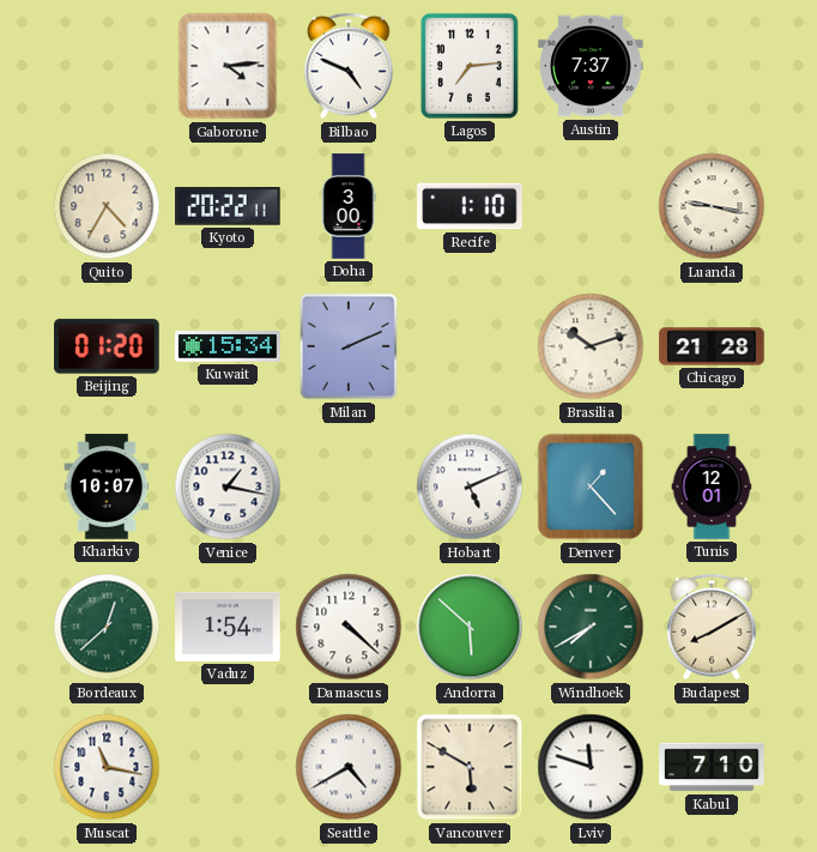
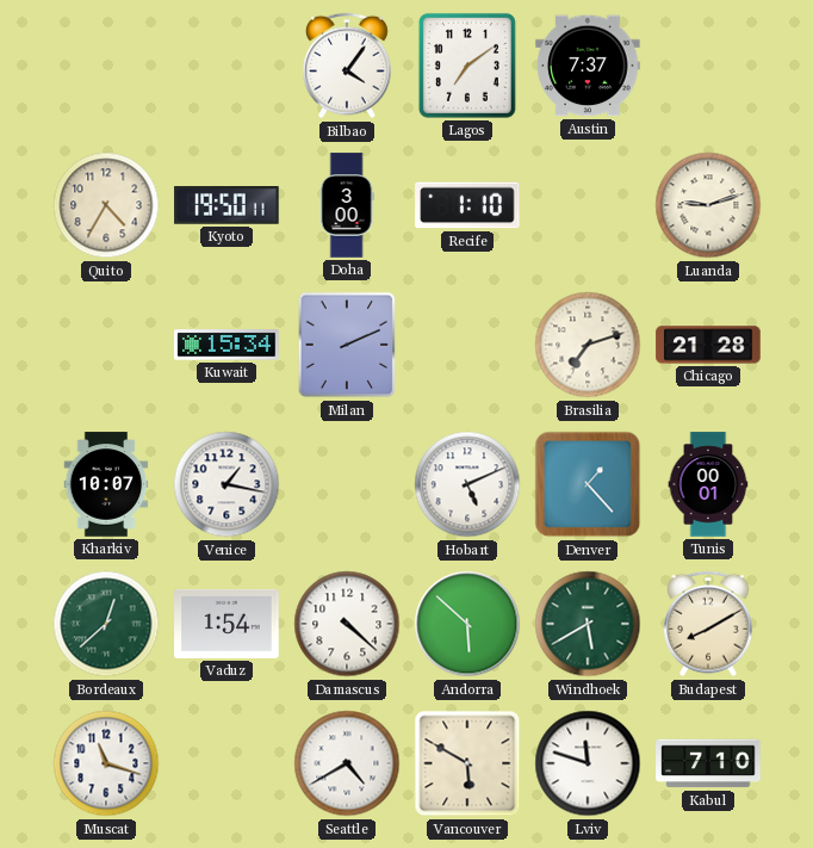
Gaborone: 4:14 -> none (228, 66)
Bilbao: 4:49 -> 4:06 (348, 66)
Lagos: 7:14 -> 7:09 (467, 66)
Kyoto: 20:22 -> 19:50 (226, 206)
Luanda: 9:17 -> 9:12 (708, 205)
Beijing: 01:20 -> none (107, 346)
Brasilia: 10:12 -> 7:12 (588, 345)
Tunis: 12:01 -> 00:01 (708, 484)
Windhoek: 7:40 -> 5:40 (588, 624)
Muscat: 11:17 -> 11:18 (106, 763)
